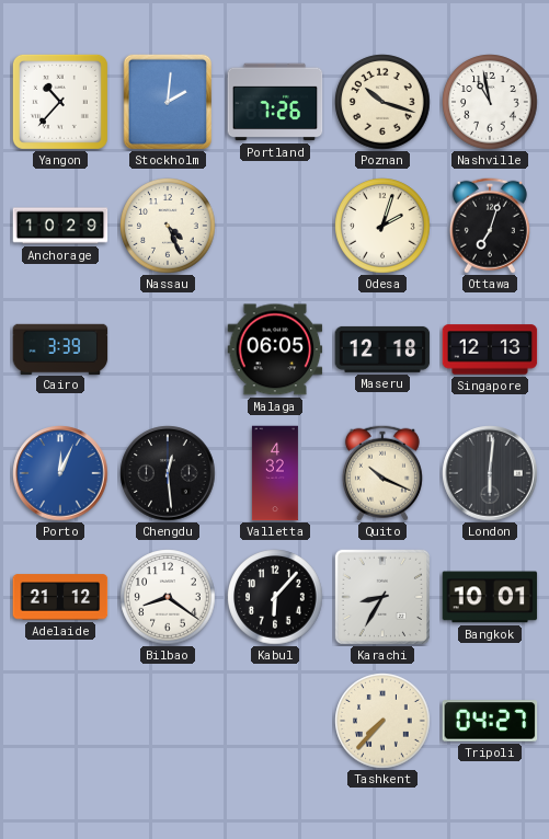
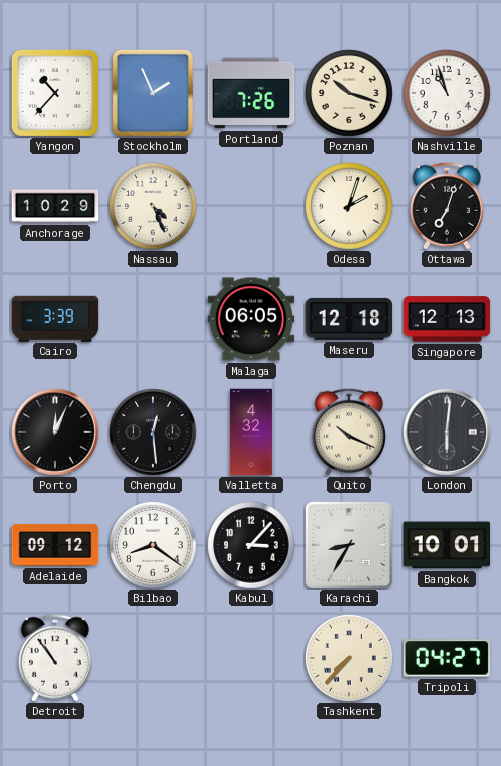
Stockholm: 2:01 -> 1:56 (153, 93)
Nashville: 10:58 -> 10:57 (447, 93)
Porto dial: blue -> black (55, 432)
Adelaide: 21:12 -> 09:12 (55, 545)
Kabul: 6:07 -> 3:07 (251, 545)
Detroit: none -> 10:54 (55, 658)
